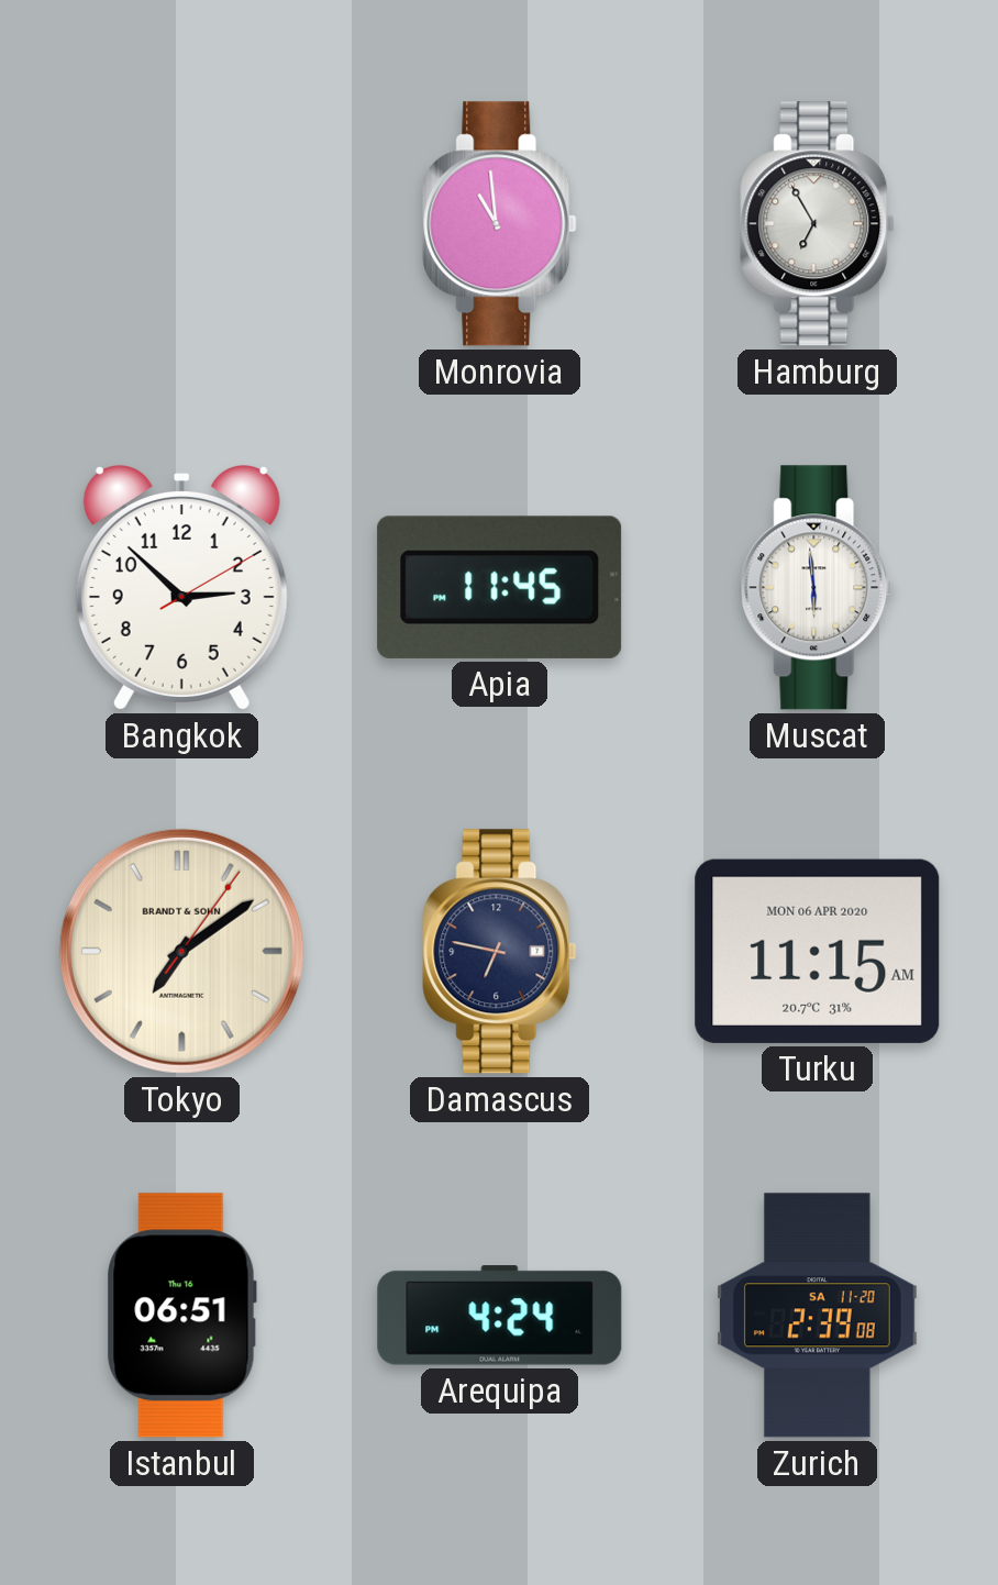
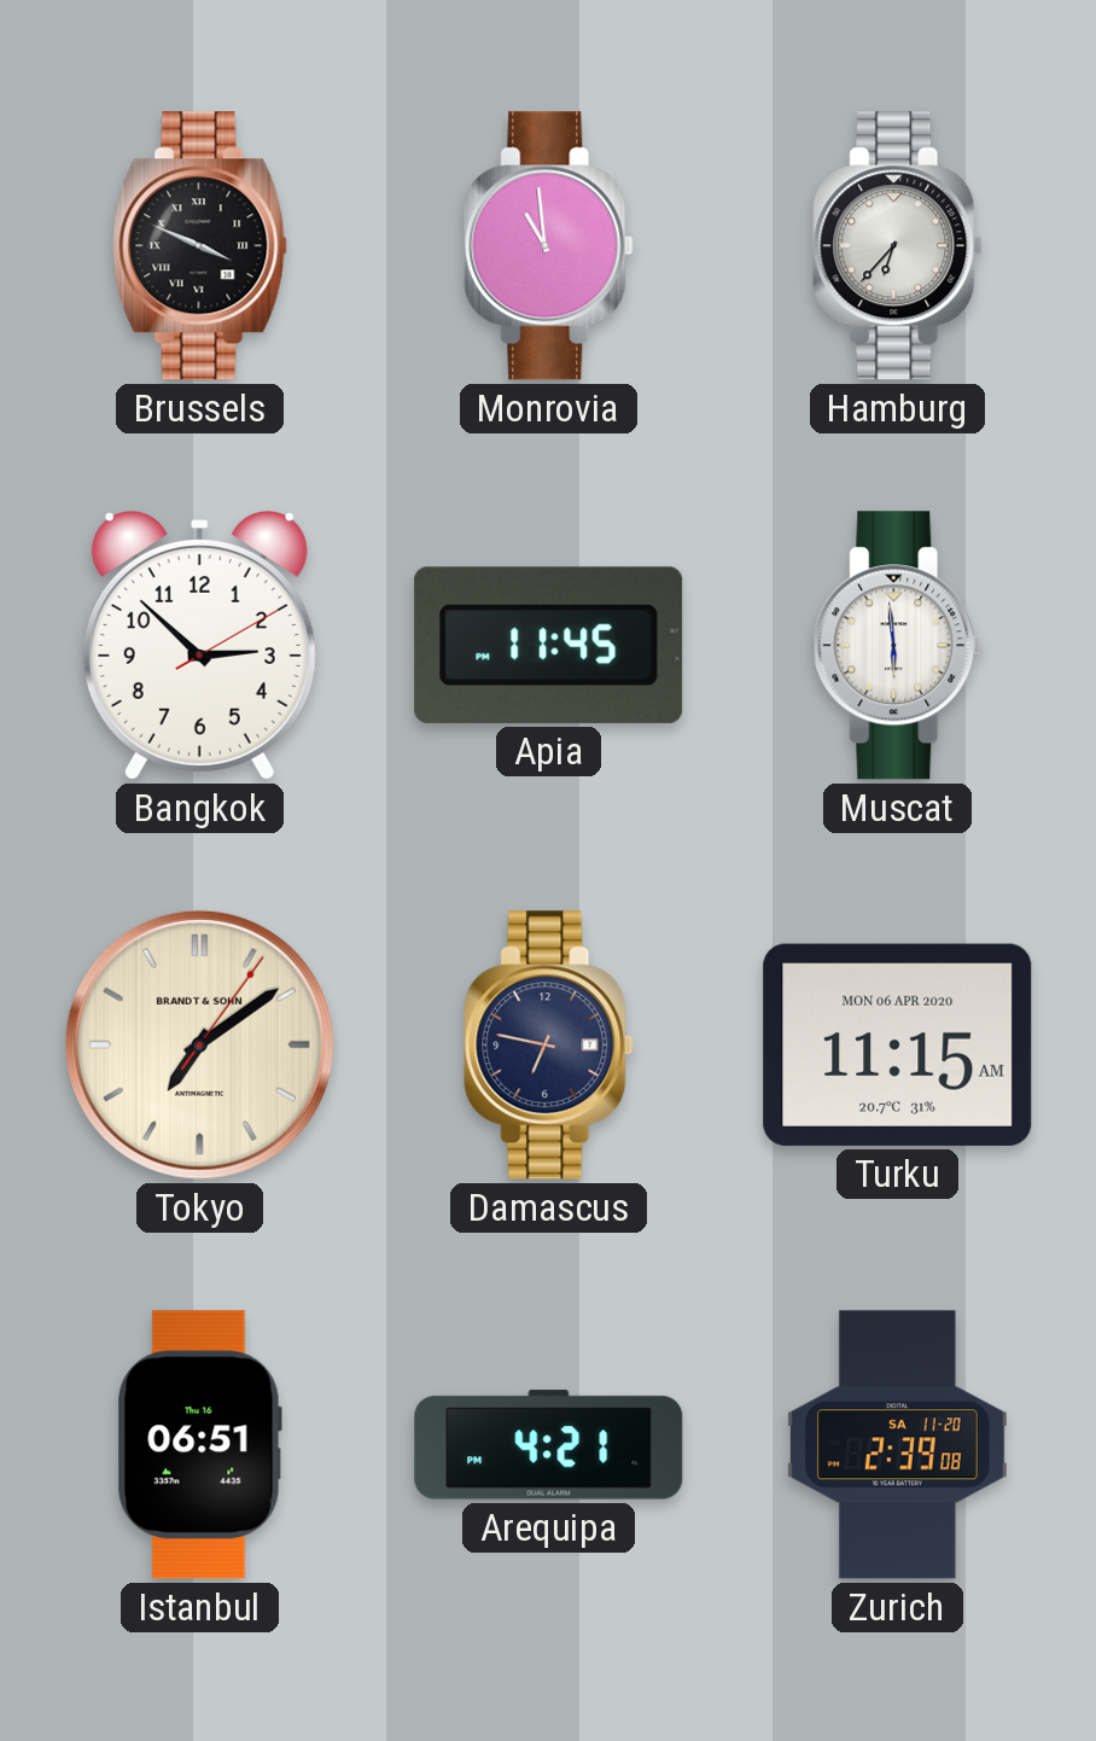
Brussels: none -> 3:49 (199, 246)
Hamburg: 6:55 -> 6:37 (898, 246)
Arequipa: 4:24 -> 4:21 (549, 1445)
